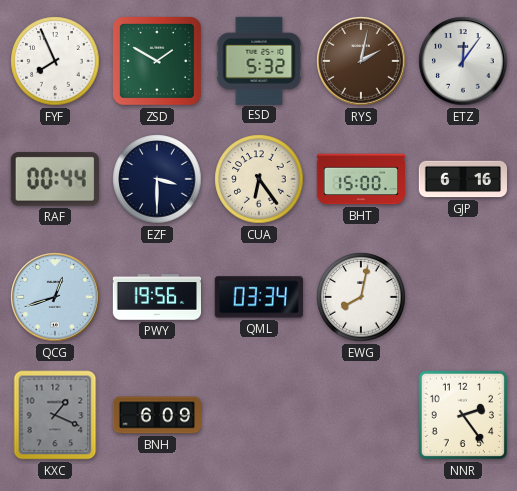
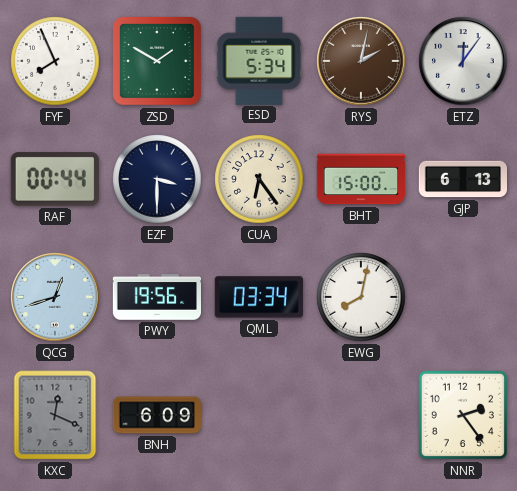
ESD: 5:32 -> 5:34 (259, 60)
GJP: 6:16 -> 6:13 (463, 179)
KXC: 1:19 -> 12:19 (55, 415)
